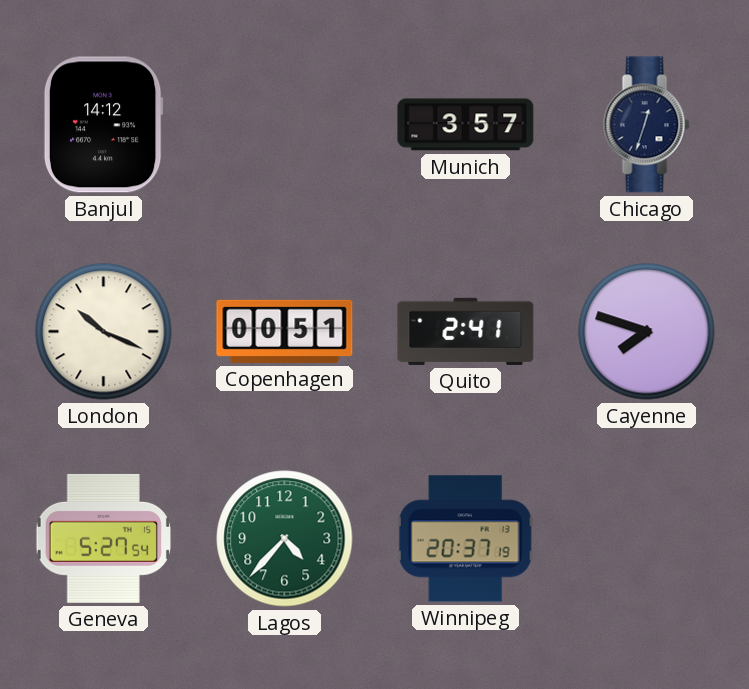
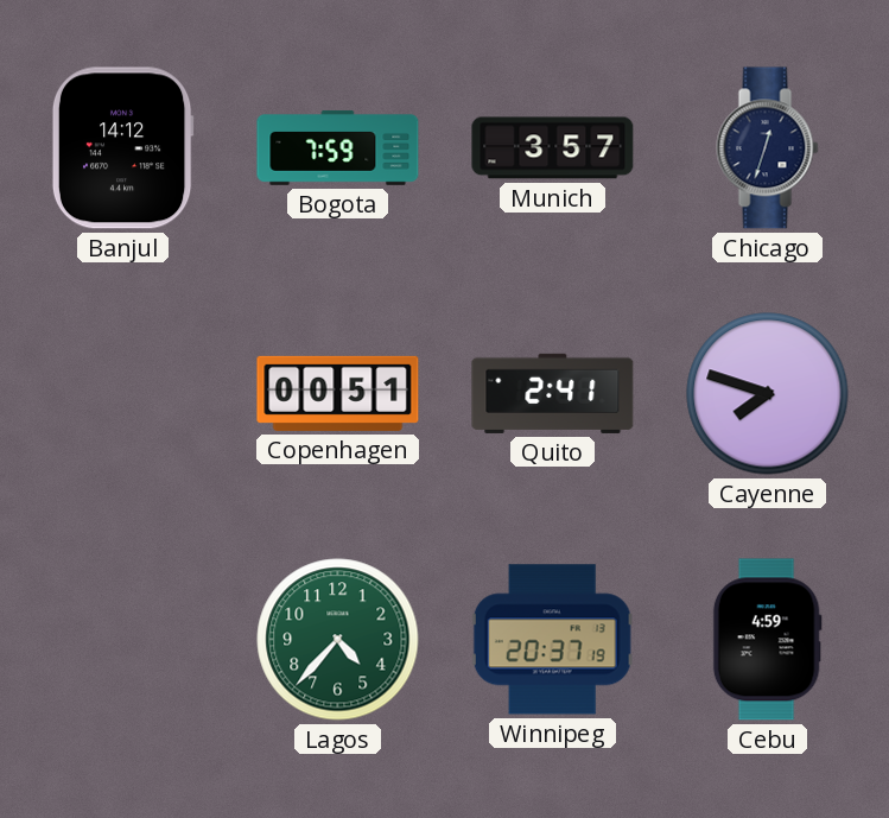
Bogota: none -> 7:59 (338, 147)
London: 10:19 -> none (104, 332)
Geneva: 5:27 -> none (103, 538)
Cebu: none -> 4:59 (767, 640)
